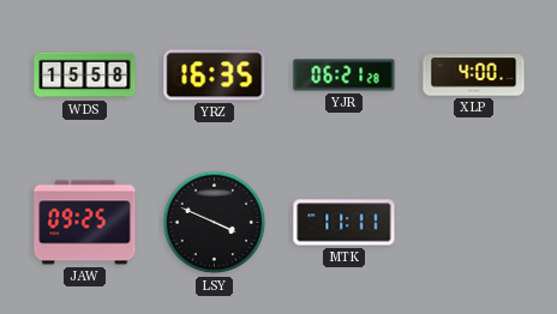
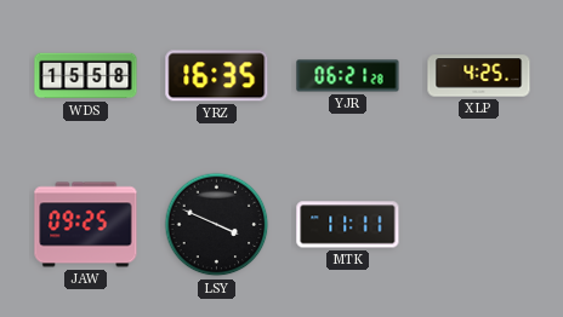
XLP: 4:00 -> 4:25 (479, 76)
